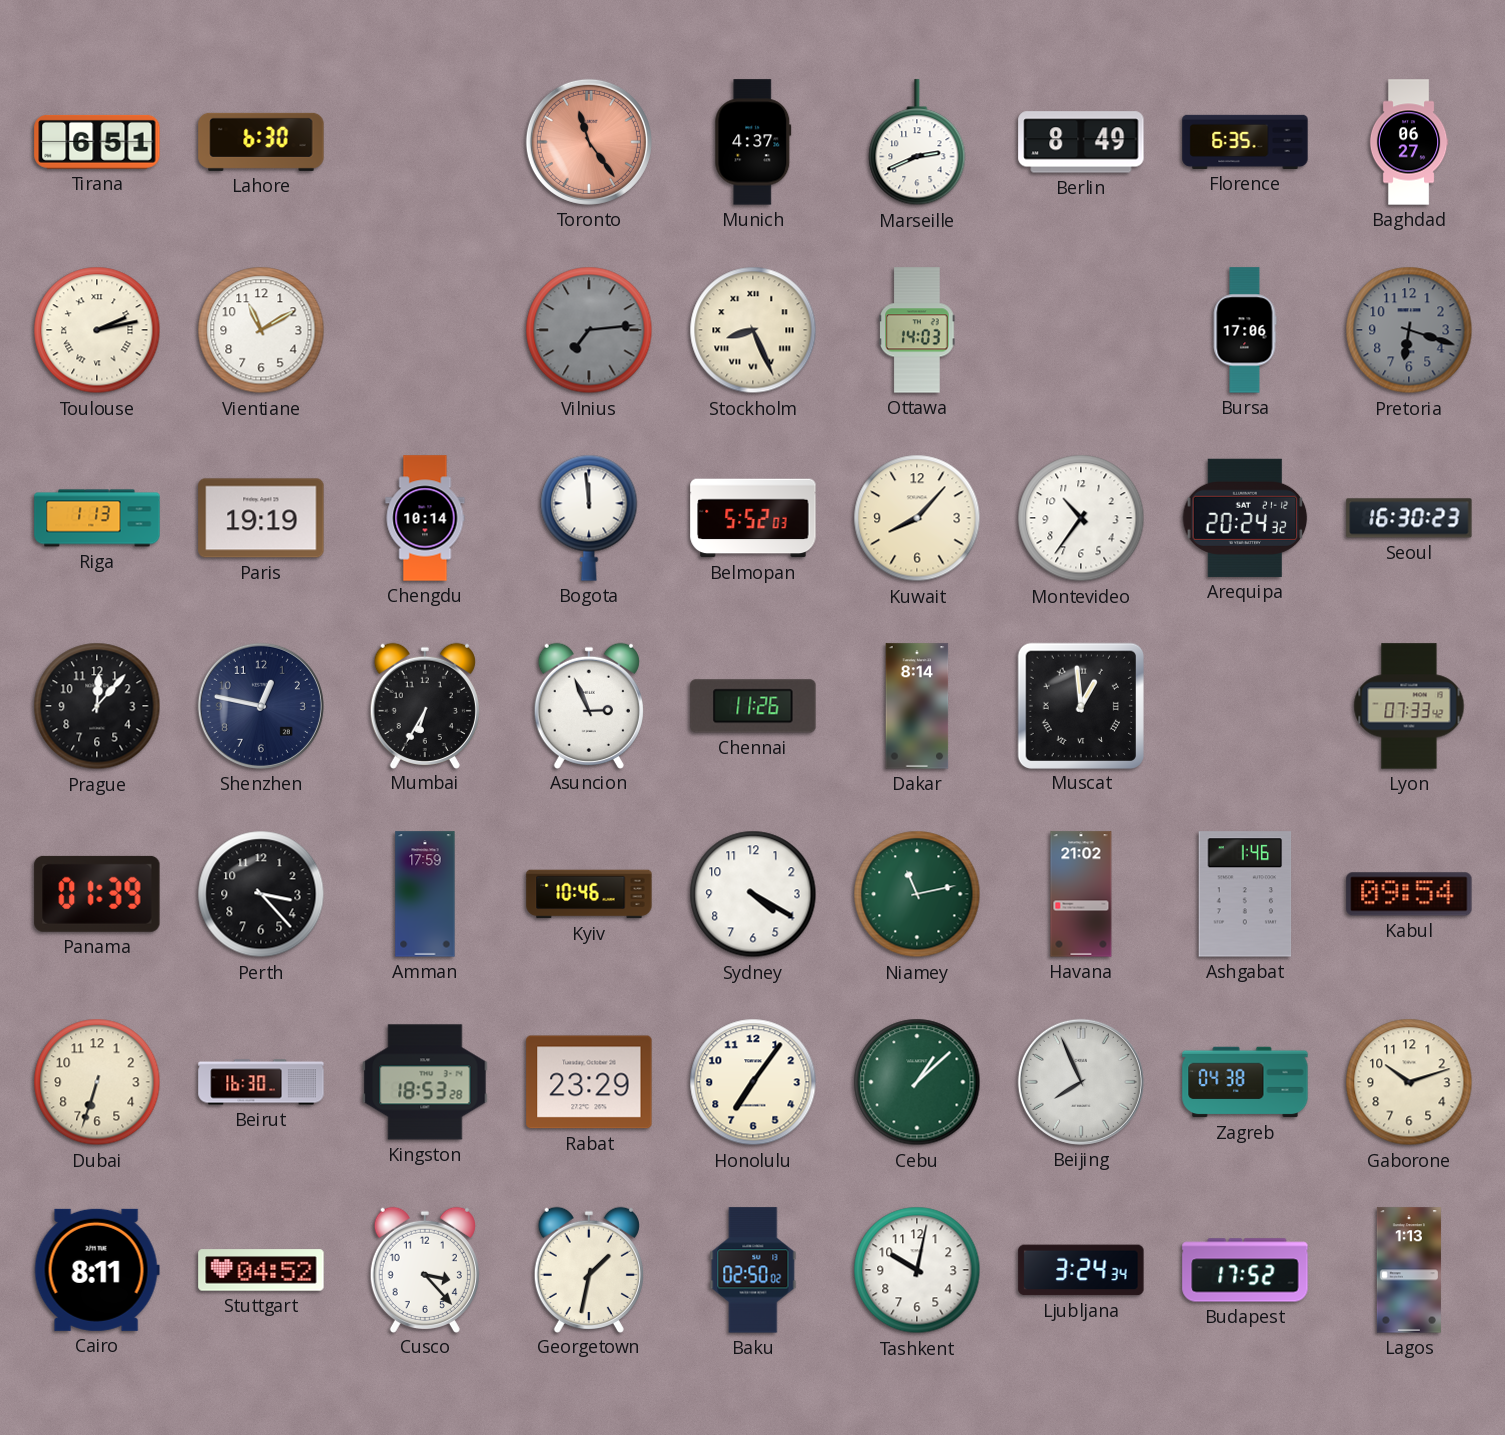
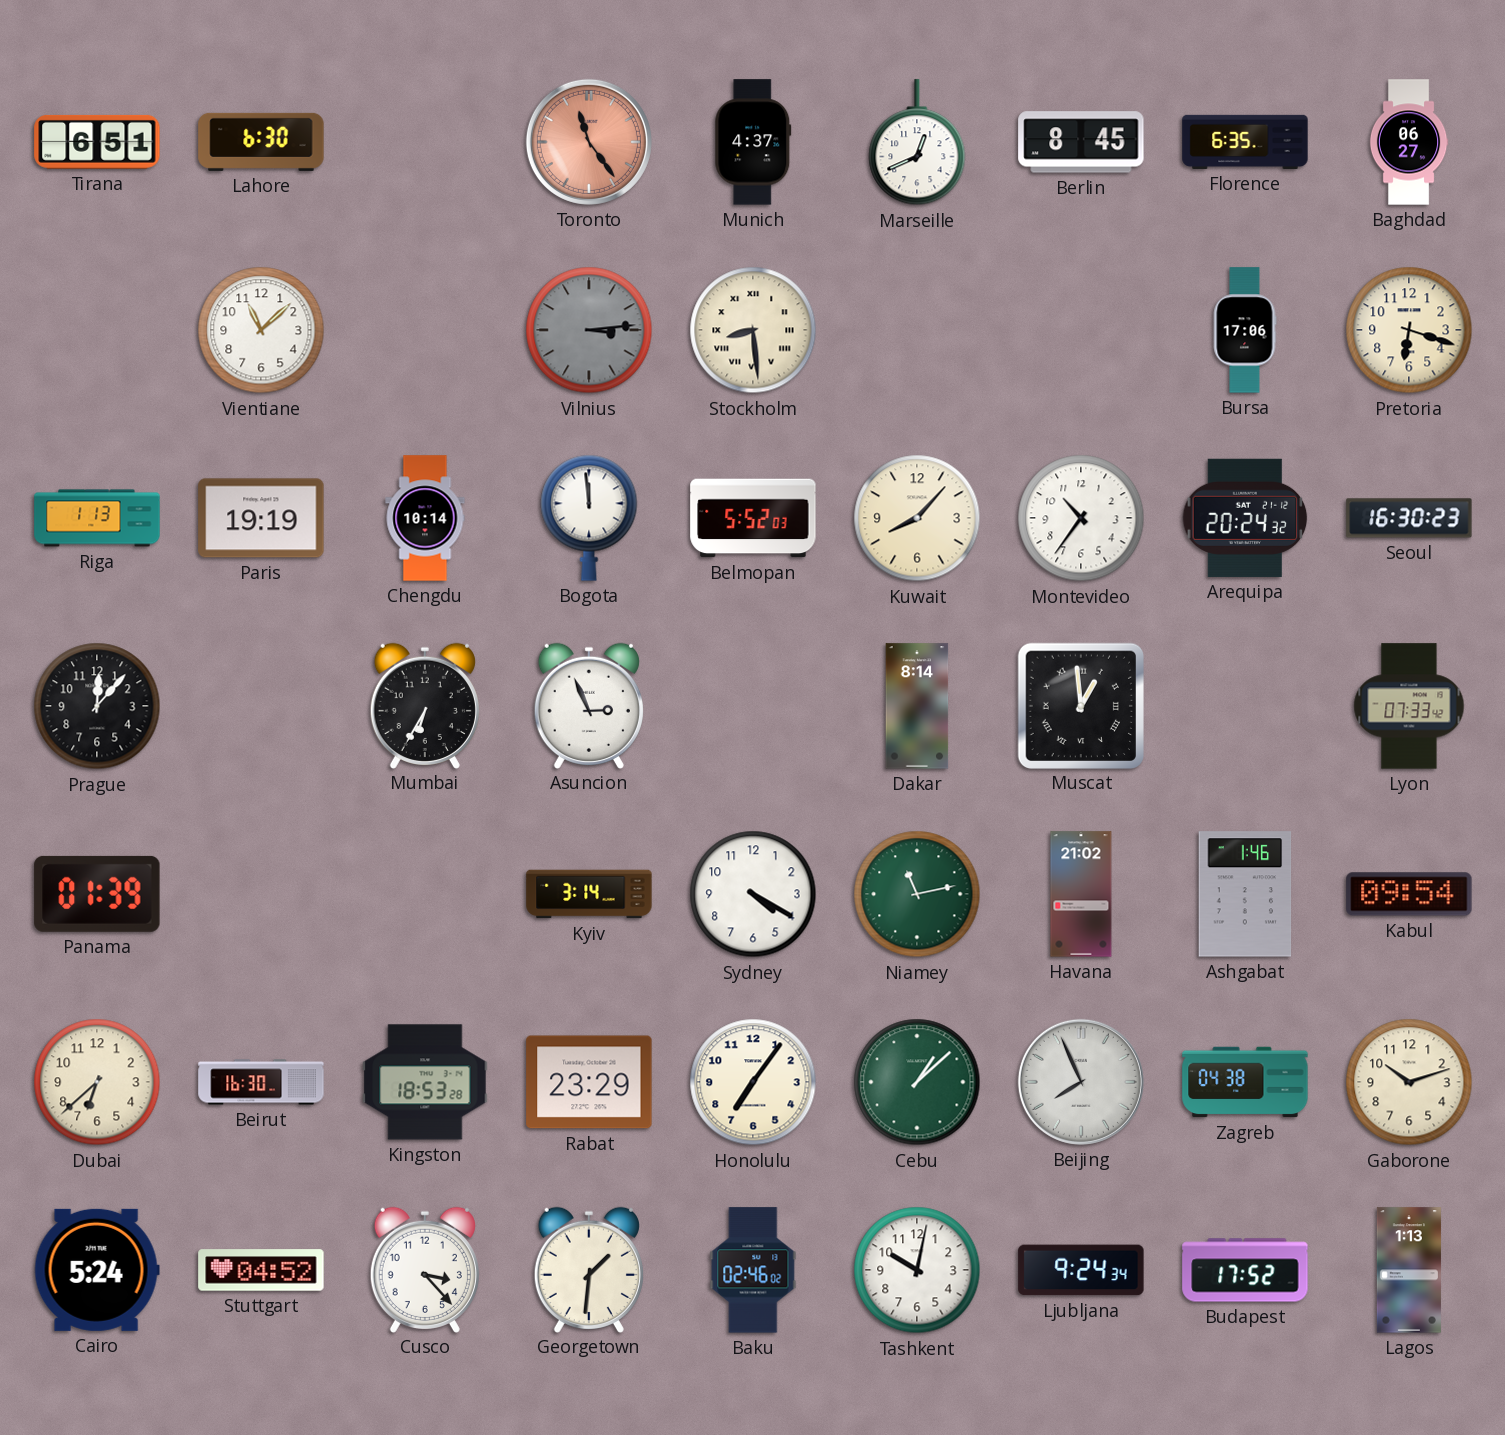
Marseille: 2:41 -> 12:41 (917, 143)
Berlin: 8:49 -> 8:45 (1081, 142)
Toulouse: 2:13 -> none (97, 330)
Vientiane: 11:10 -> 11:08 (261, 330)
Vilnius: 7:14 -> 3:14 (589, 330)
Stockholm: 8:26 -> 8:29 (753, 330)
Ottawa: 14:03 -> none (917, 330)
Pretoria dial: grey -> cream (1409, 330)
Shenzhen: 12:47 -> none (261, 706)
Chennai: 11:26 -> none (753, 706)
Perth: 3:23 -> none (261, 894)
Amman: 17:59 -> none (425, 894)
Kyiv: 10:46 -> 3:14 (589, 894)
Dubai: 6:33 -> 6:38 (97, 1082)
Cairo: 8:11 -> 5:24 (97, 1270)
Georgetown: 1:32 -> 1:31 (589, 1269)
Baku: 02:50 -> 02:46 (753, 1270)
Ljubljana: 3:24 -> 9:24 (1081, 1270)
